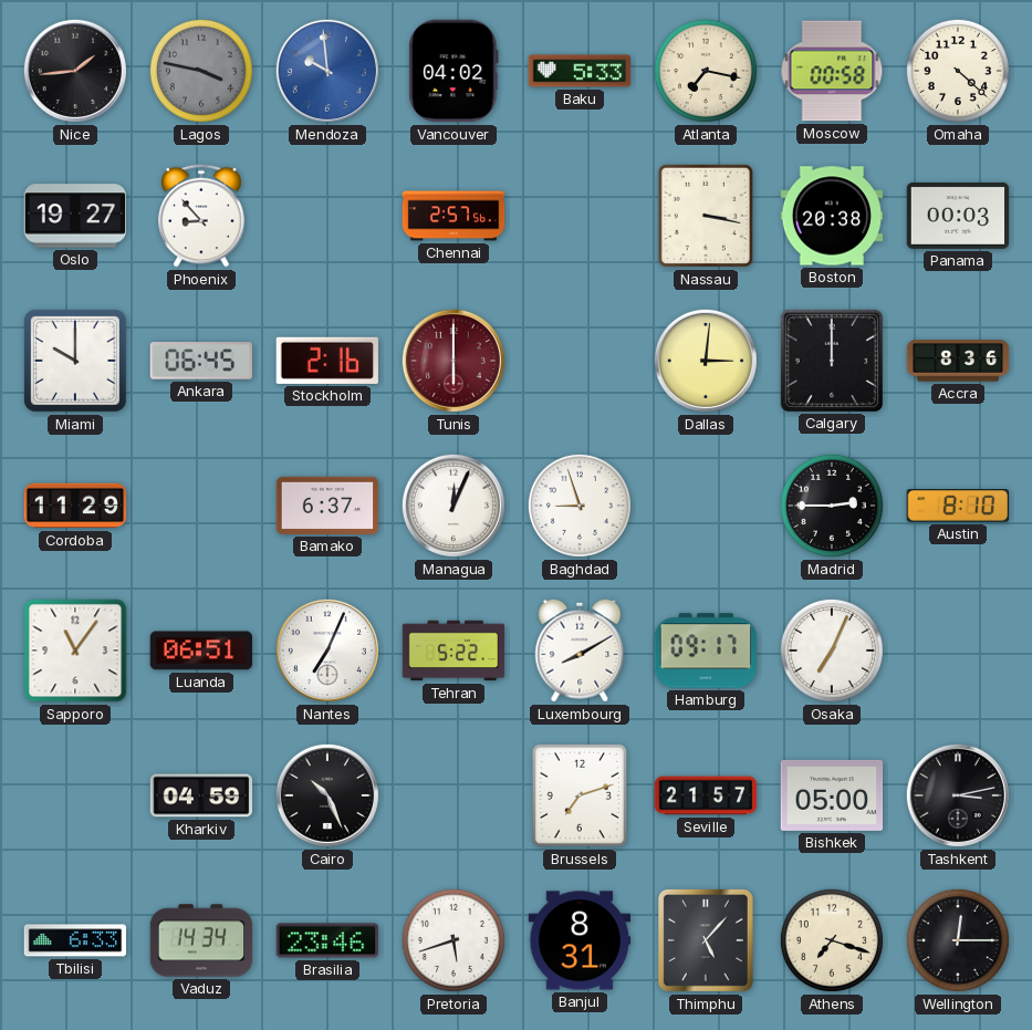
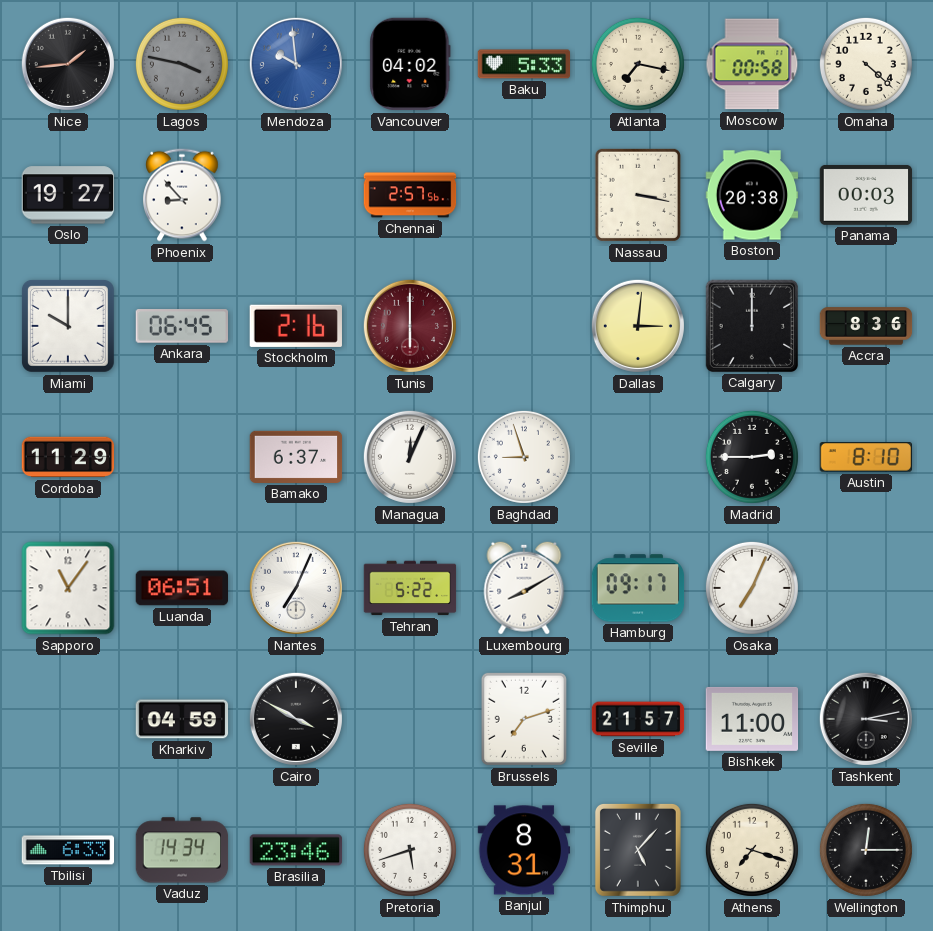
Cairo: 10:26 -> 3:50 (296, 719)
Bishkek: 05:00 -> 11:00 (752, 719)
